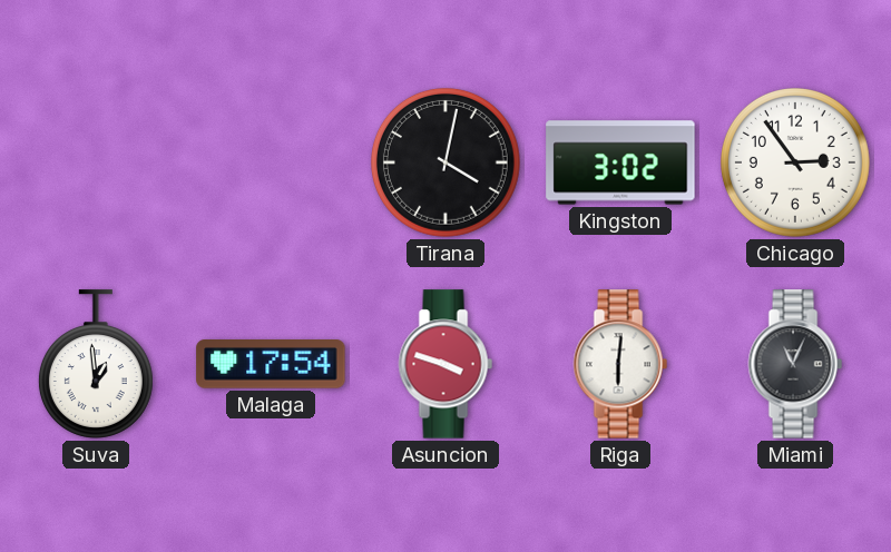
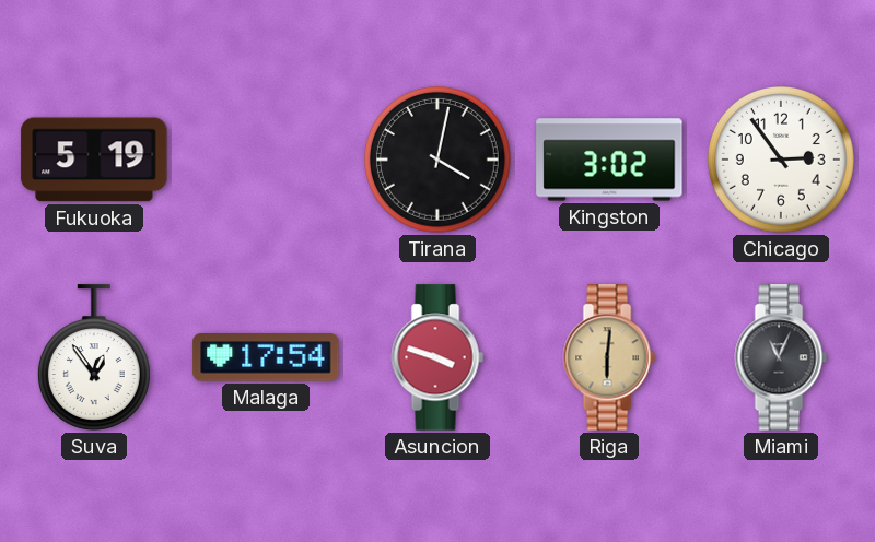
Fukuoka: none -> 5:19 (94, 160)
Suva: 12:59 -> 12:54 (94, 357)
Riga dial: white -> champagne (609, 357)
